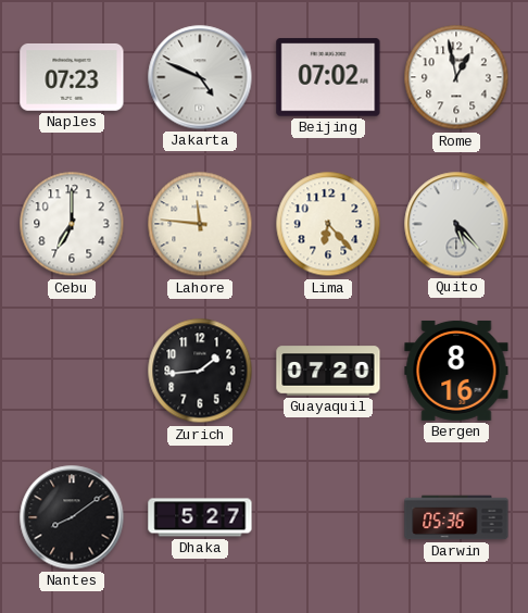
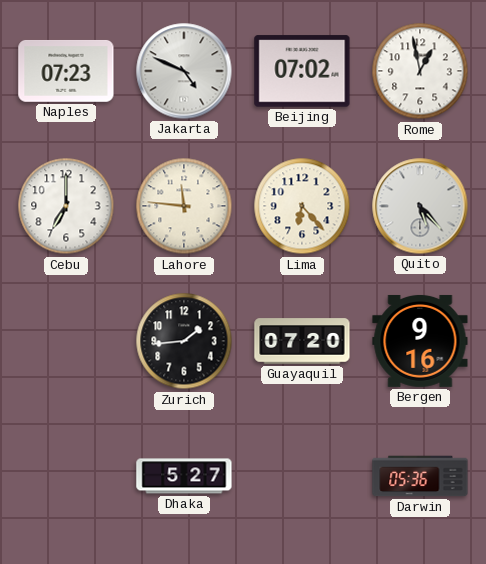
Bergen: 8:16 -> 9:16 (420, 341)
Nantes: 8:09 -> none (72, 517)
